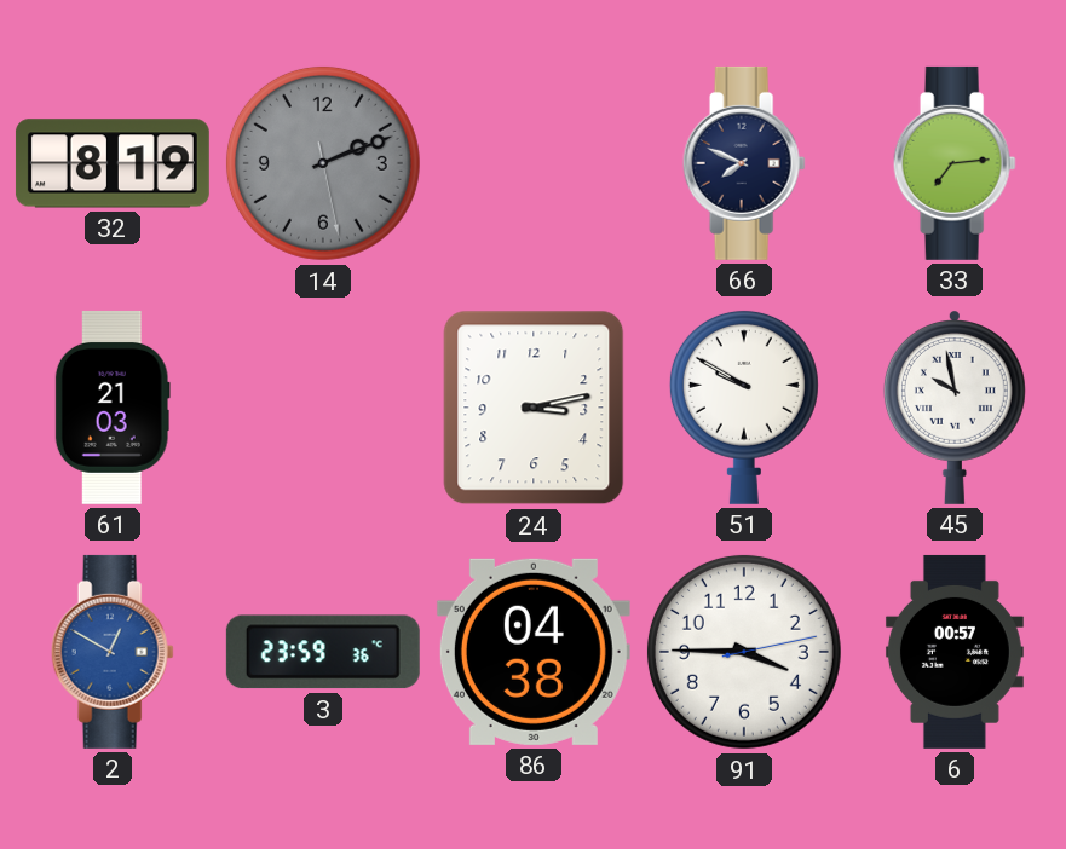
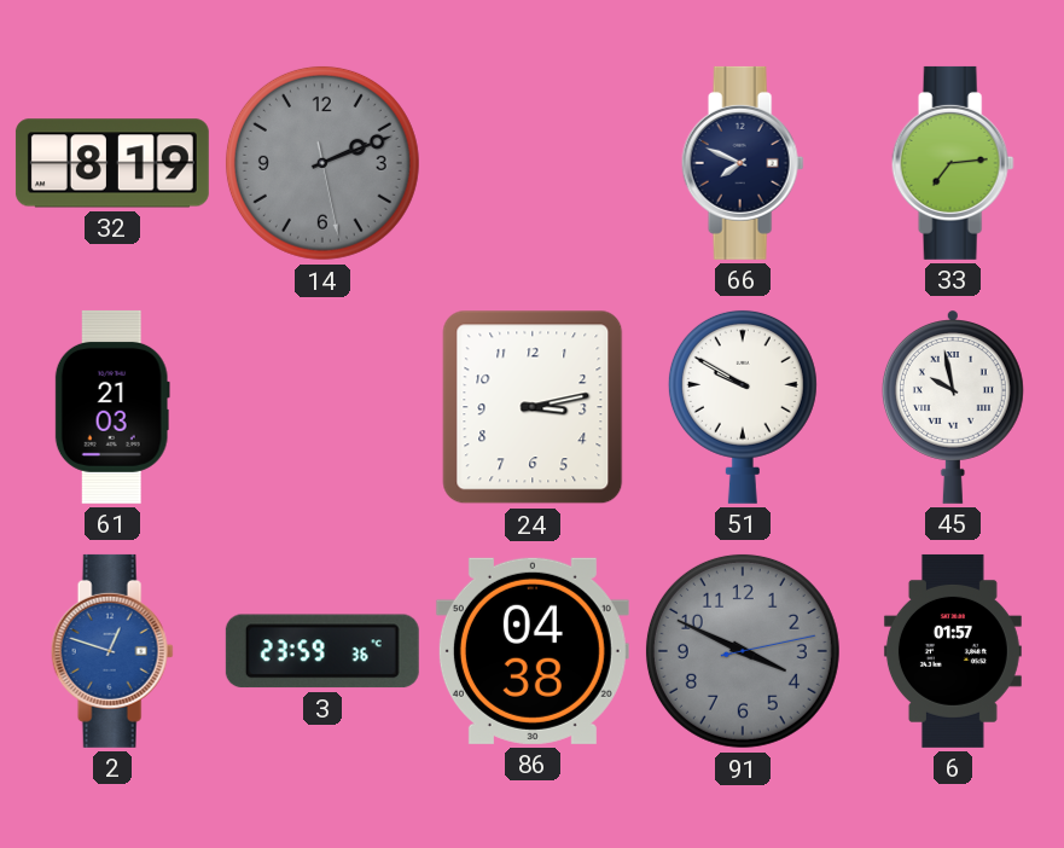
2: 12:50 -> 12:48 (112, 651)
91: 3:45 -> 3:49 (743, 651)
91 dial: white -> grey (743, 651)
6: 00:57 -> 01:57 (953, 651)
